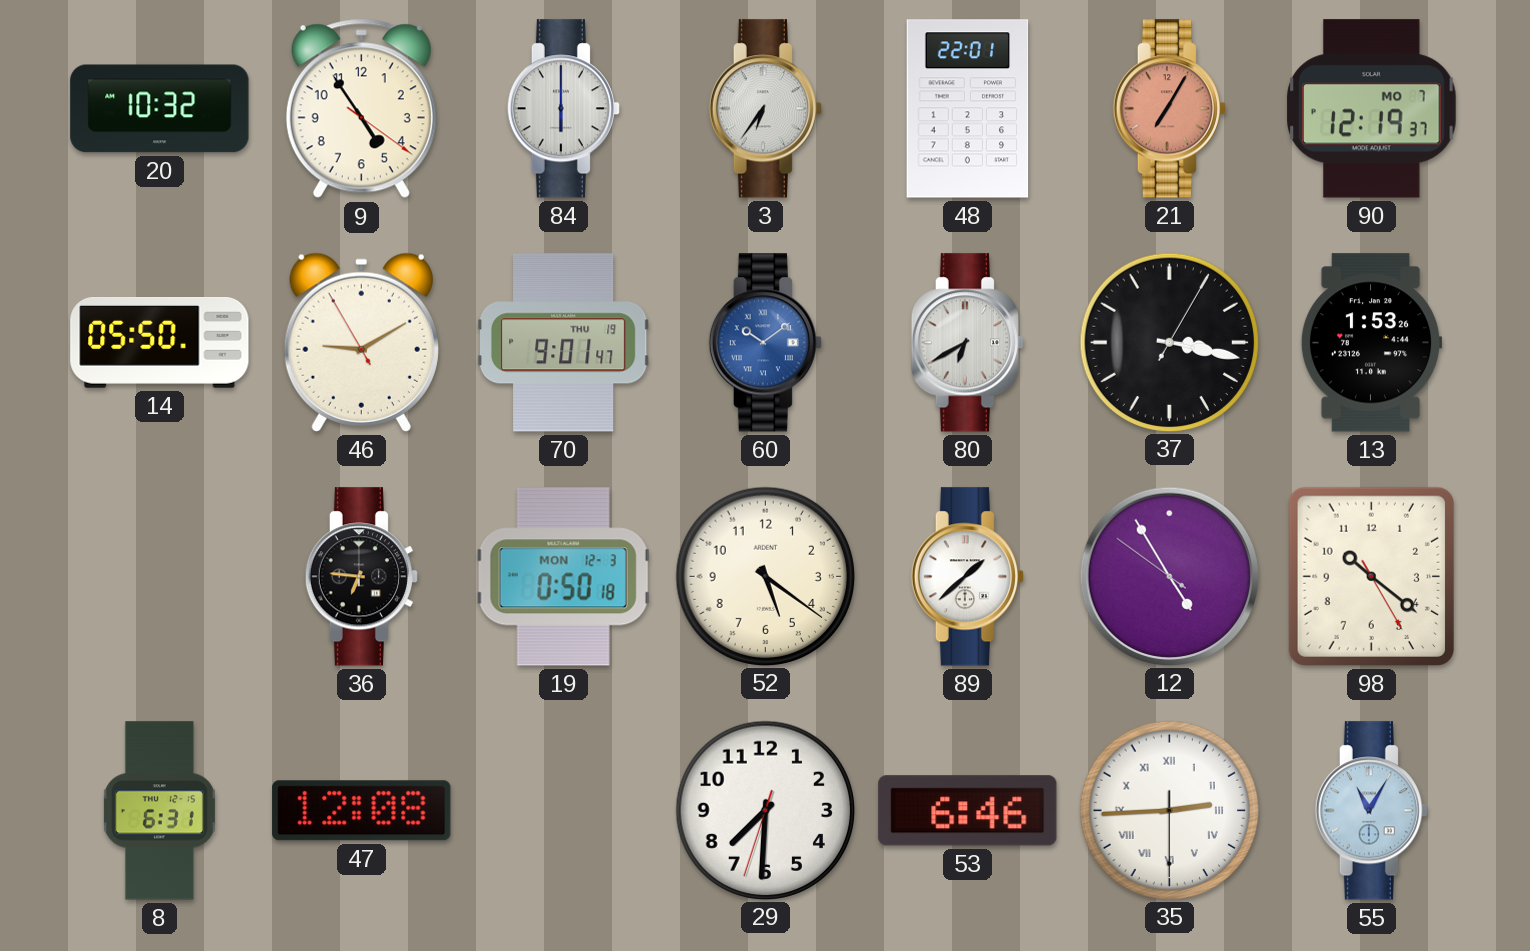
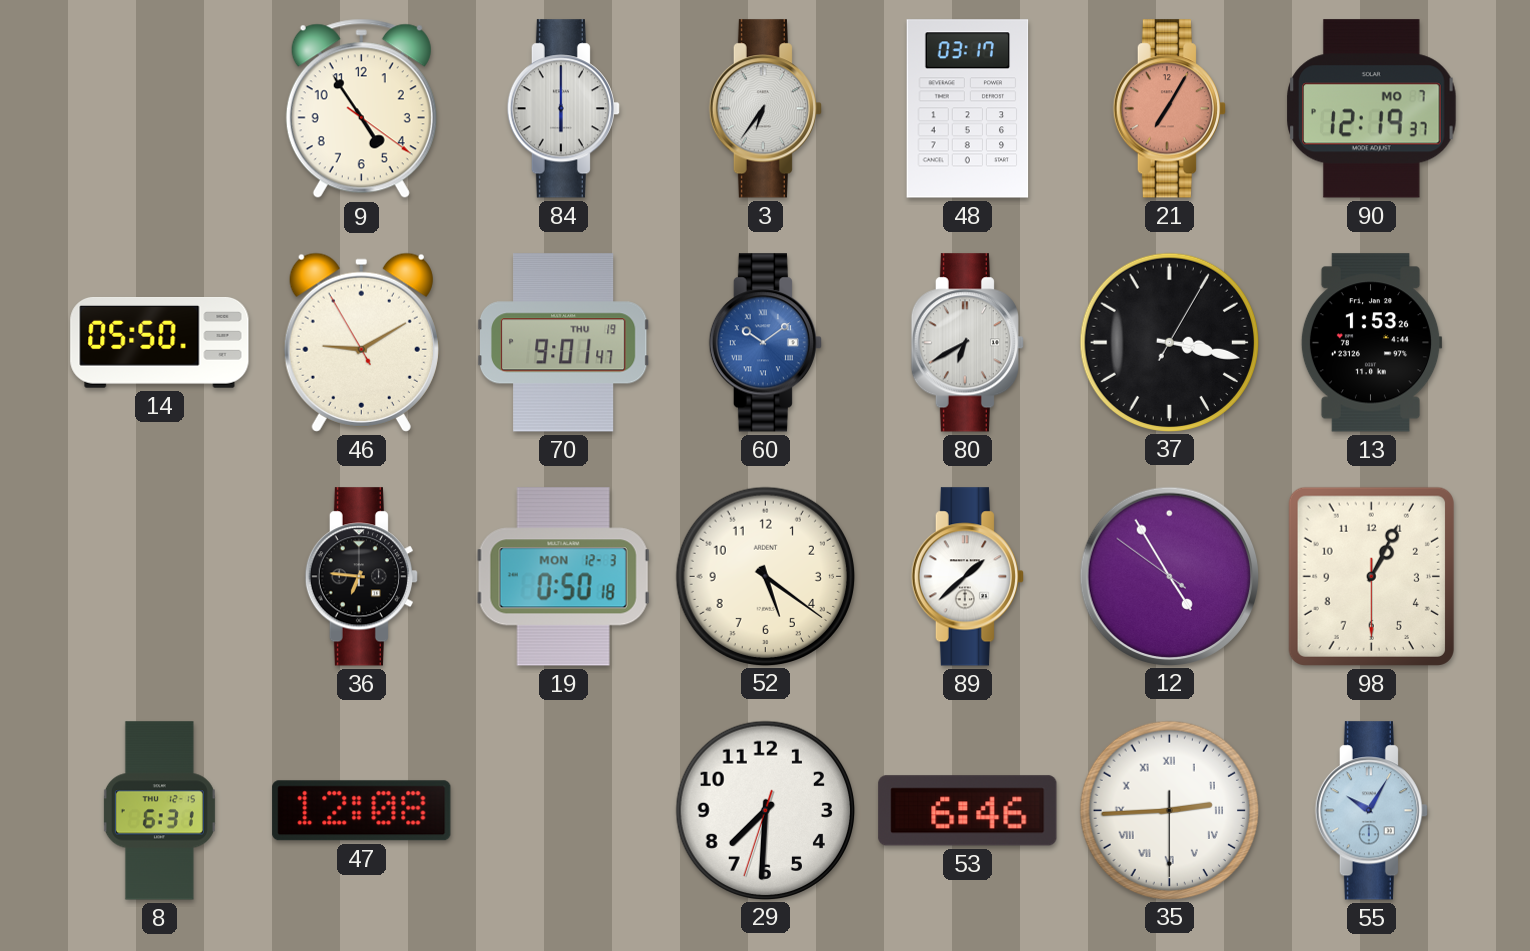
20: 10:32 -> none (160, 109)
48: 22:01 -> 03:17 (968, 109)
98: 10:21 -> 1:04 (1371, 576)
55: 11:05 -> 10:05 (1371, 811)
